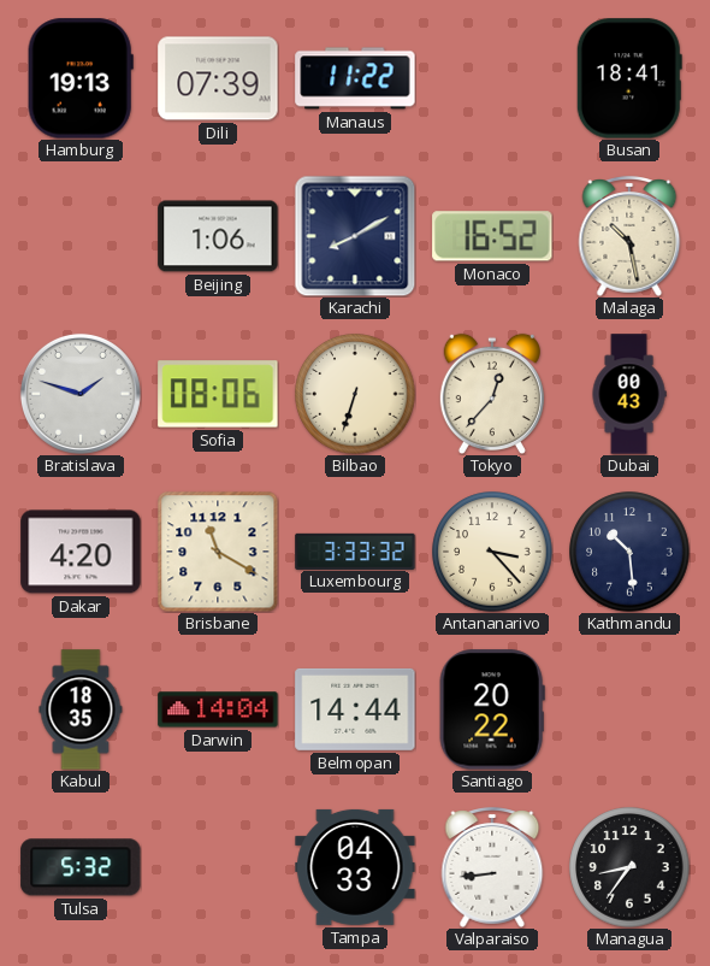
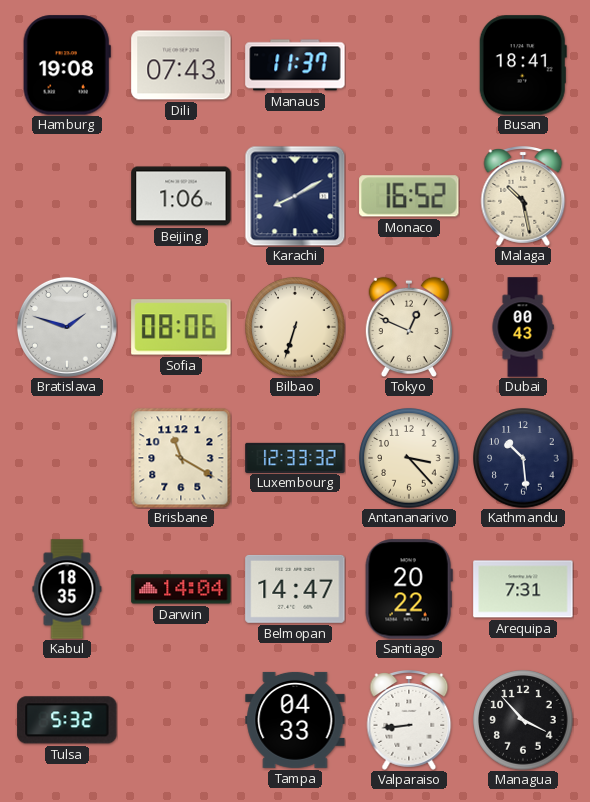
Hamburg: 19:13 -> 19:08 (67, 65)
Dili: 07:39 -> 07:43 (181, 65)
Manaus: 11:22 -> 11:37 (295, 65)
Tokyo: 12:37 -> 12:49 (409, 327)
Dakar: 4:20 -> none (81, 552)
Luxembourg: 3:33 -> 12:33 (295, 457)
Belmopan: 14:44 -> 14:47 (295, 589)
Arequipa: none -> 7:31 (523, 589)
Managua: 8:36 -> 3:53 (523, 720)
